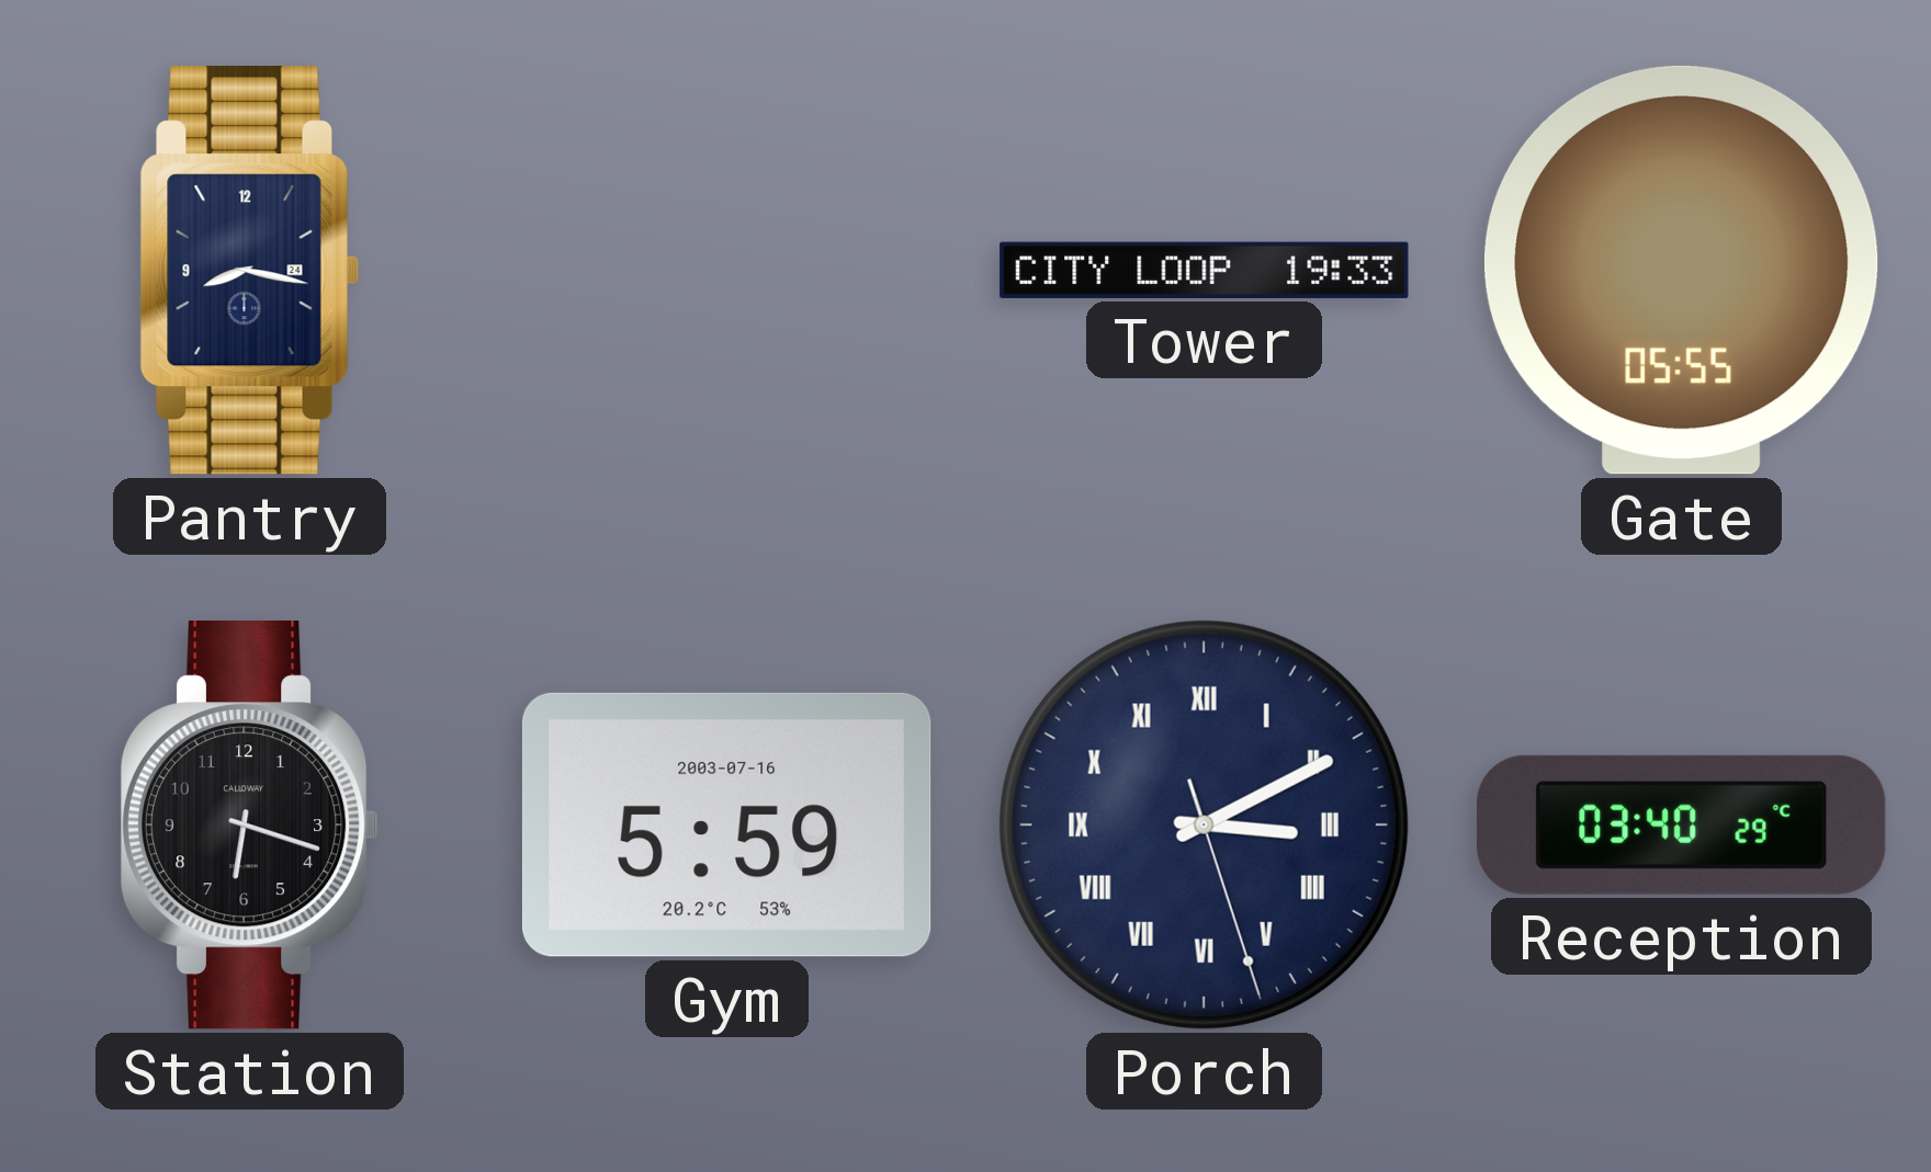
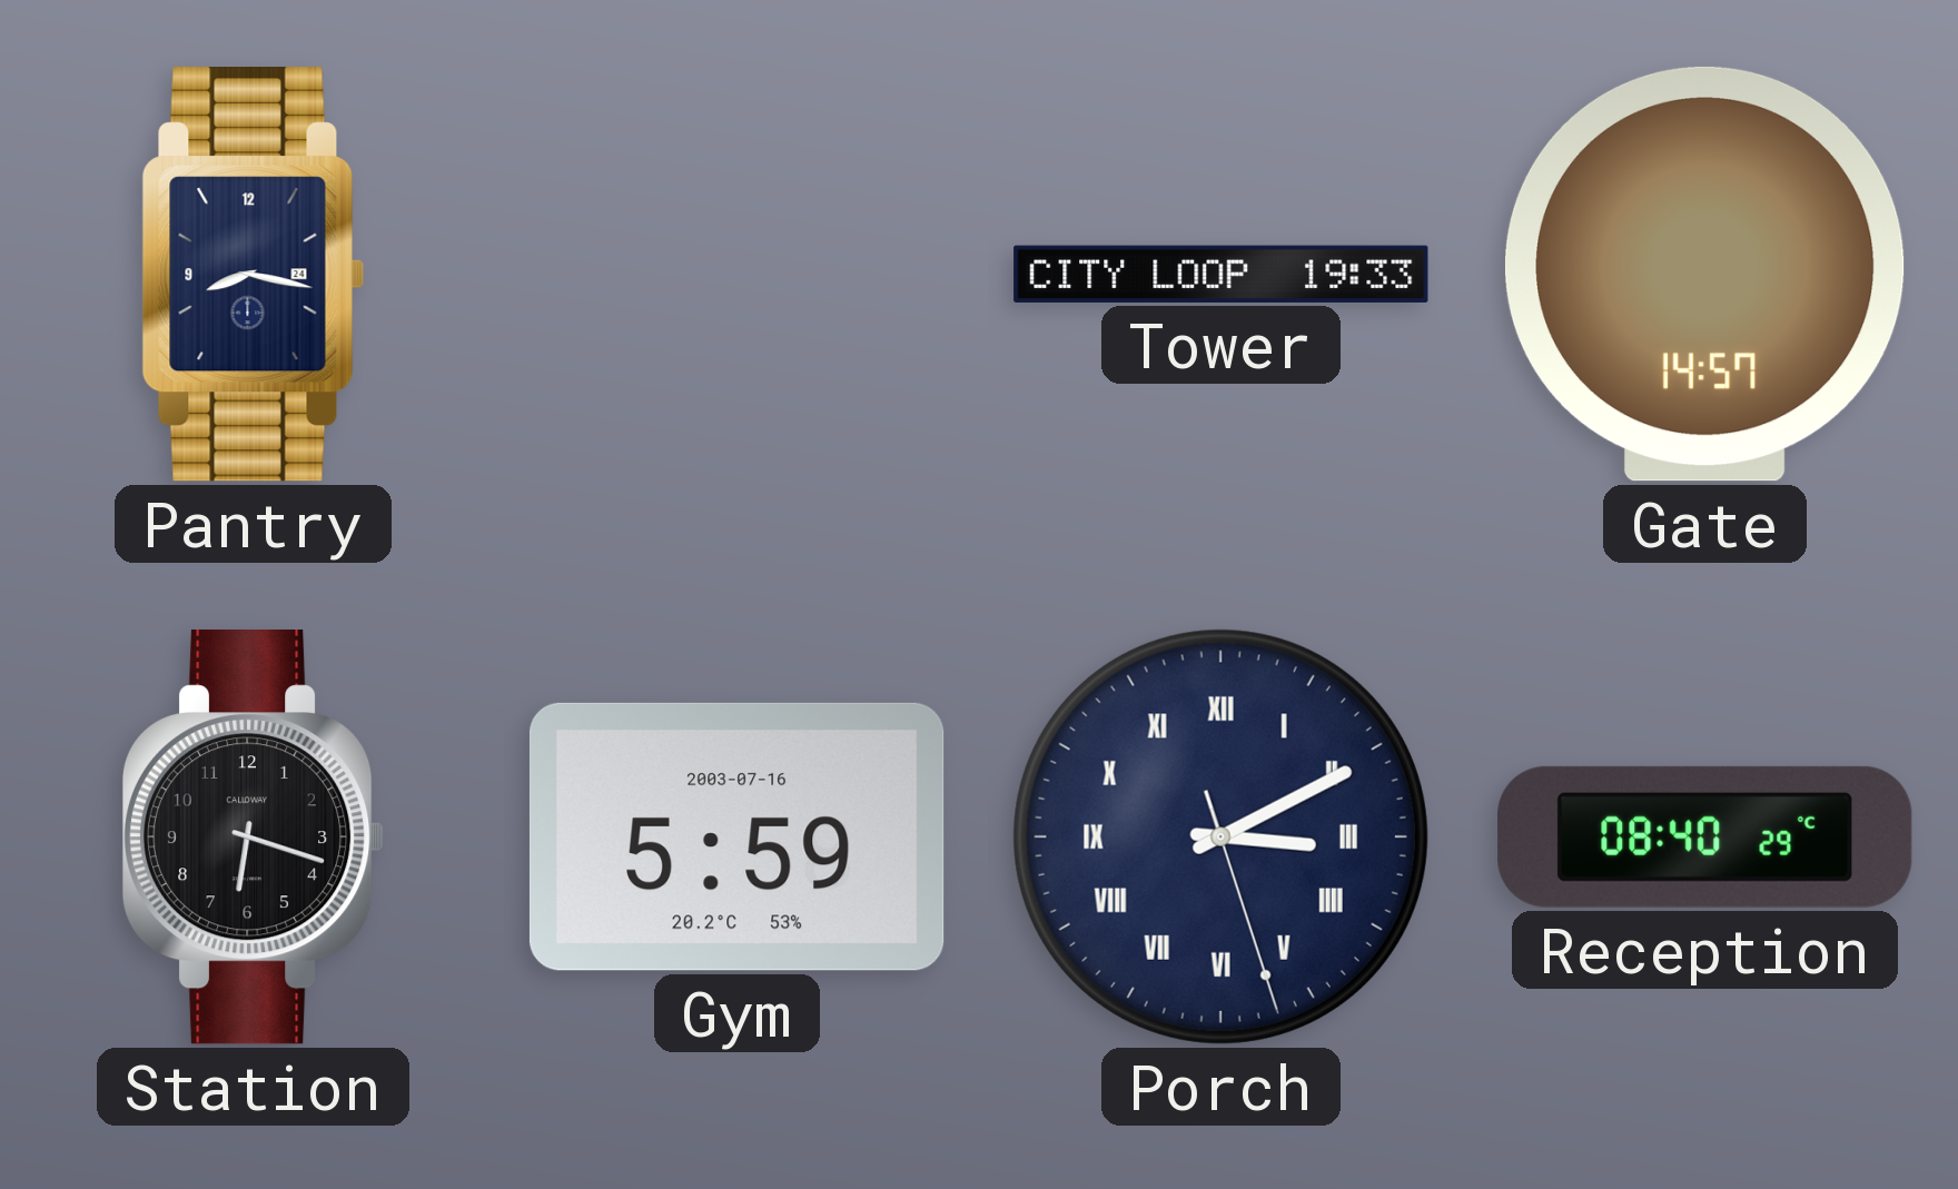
Gate: 05:55 -> 14:57 (1704, 274)
Reception: 03:40 -> 08:40 (1705, 836)
